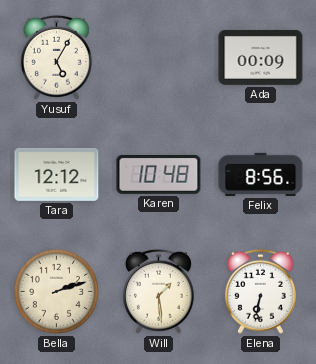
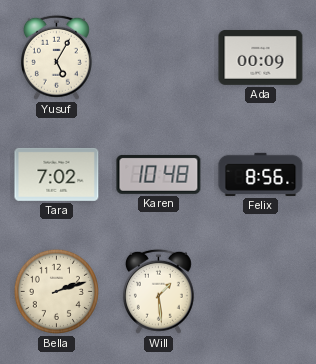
Tara: 12:12 -> 7:02 (57, 174)
Elena: 6:32 -> none (260, 291)
